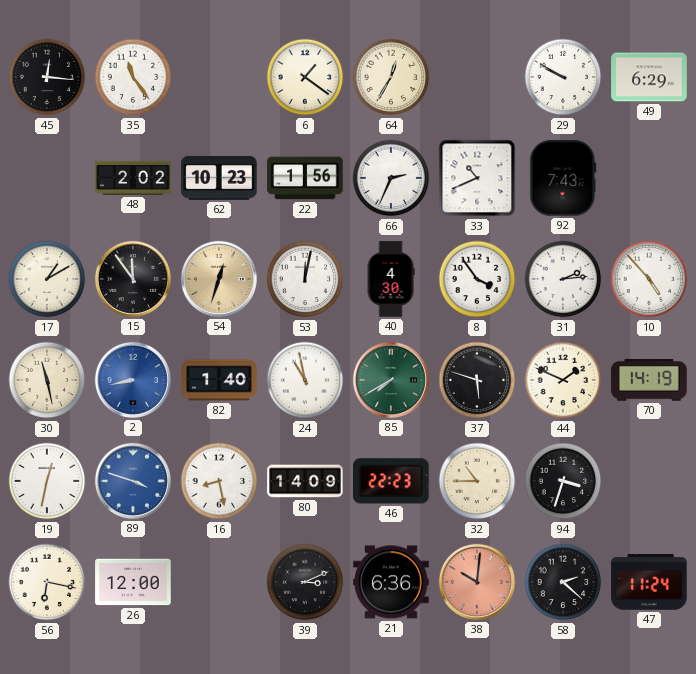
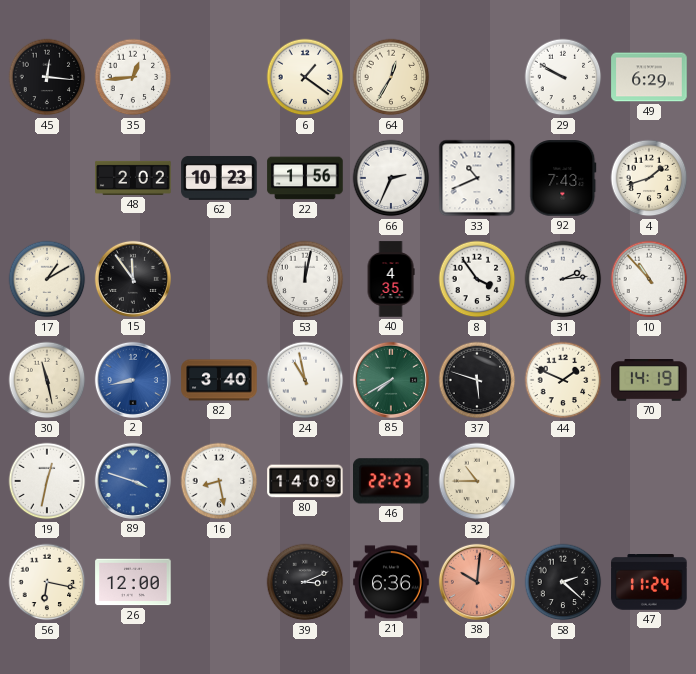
35: 11:24 -> 12:44 (133, 77)
4: none -> 1:42 (649, 178)
54: 12:33 -> none (219, 279)
40: 4:30 -> 4:35 (391, 279)
10: 4:53 -> 10:53 (649, 279)
82: 1:40 -> 3:40 (219, 380)
94: 3:33 -> none (563, 481)
